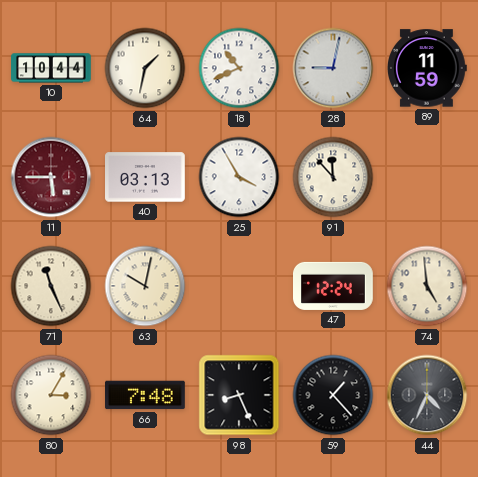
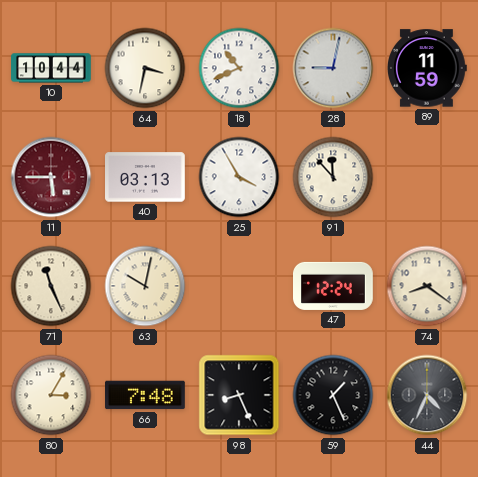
64: 1:32 -> 3:32 (145, 68)
74: 4:59 -> 8:21 (427, 286)
59: 1:23 -> 1:26 (333, 395)
